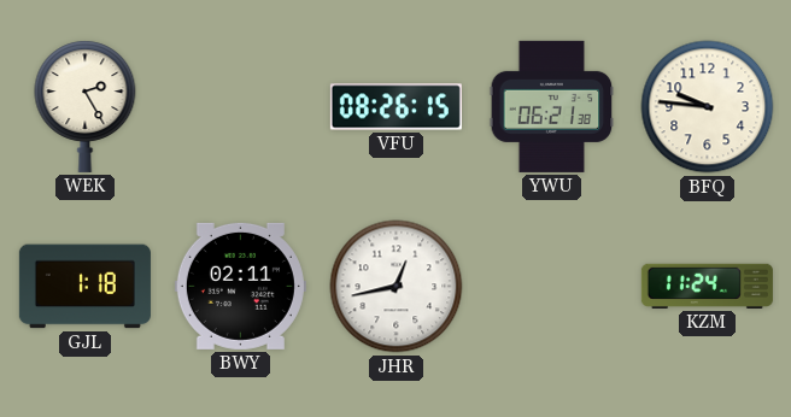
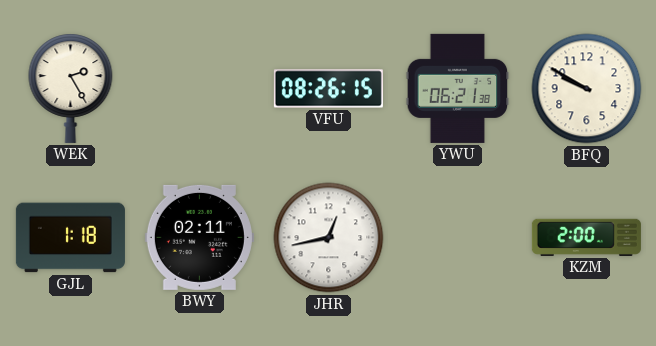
BFQ: 9:46 -> 9:50 (587, 89)
KZM: 11:24 -> 2:00 (586, 237)
